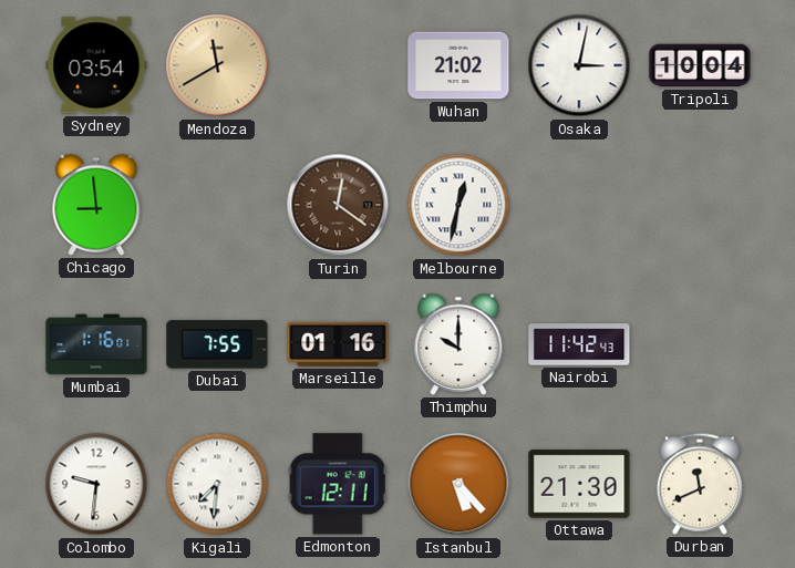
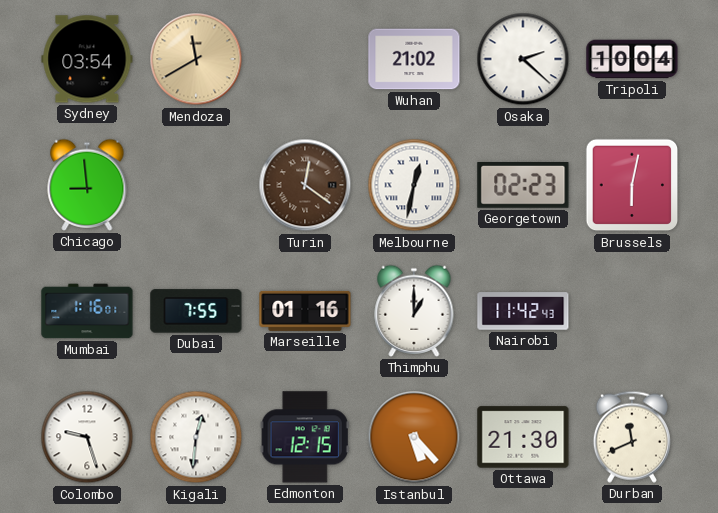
Osaka: 3:02 -> 2:22 (523, 59)
Georgetown: none -> 02:23 (523, 186)
Brussels: none -> 6:02 (632, 185)
Thimphu: 10:00 -> 1:00 (414, 311)
Colombo: 9:31 -> 9:27 (87, 437)
Kigali: 7:31 -> 12:31 (196, 437)
Edmonton: 12:11 -> 12:15 (305, 437)
